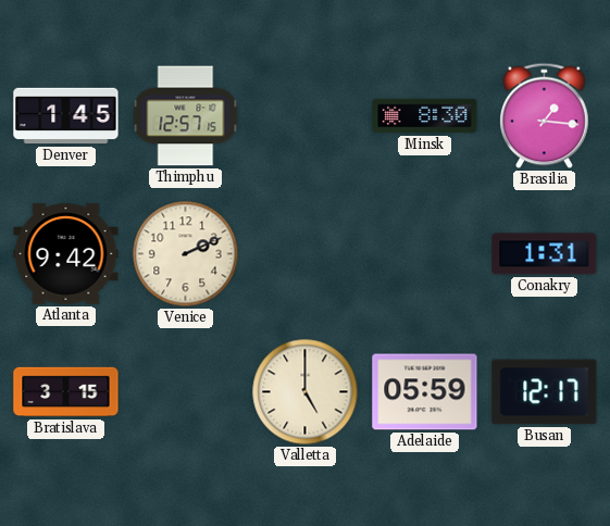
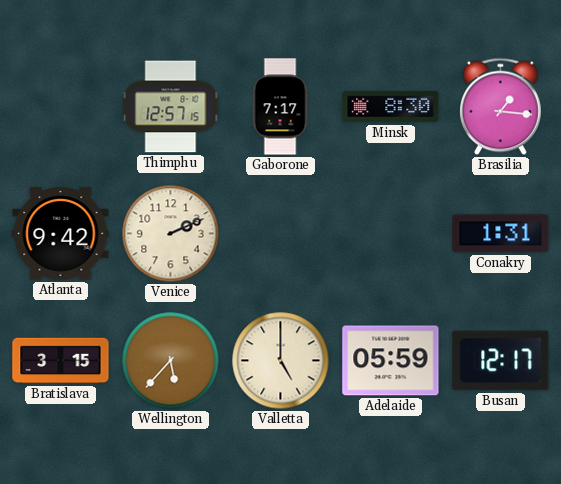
Denver: 1:45 -> none (66, 116)
Gaborone: none -> 7:17 (280, 107)
Wellington: none -> 5:37 (171, 361)
